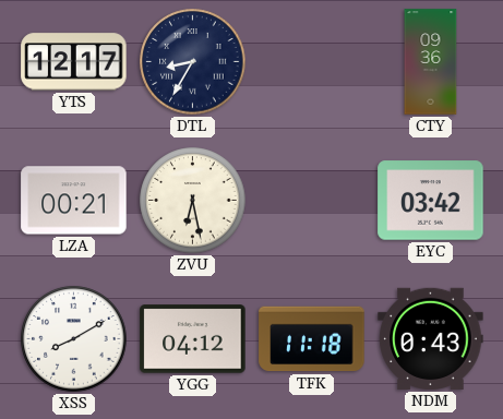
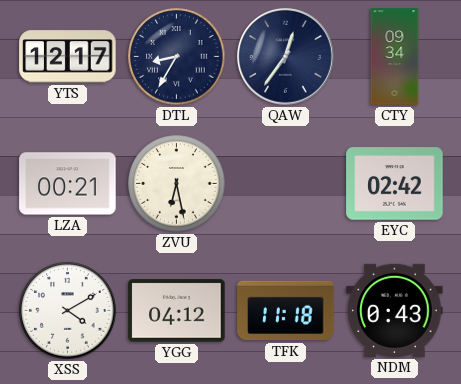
QAW: none -> 12:36 (286, 57)
CTY: 09:36 -> 09:34 (395, 57)
EYC: 03:42 -> 02:42 (395, 184)
XSS: 8:10 -> 4:10 (68, 311)
